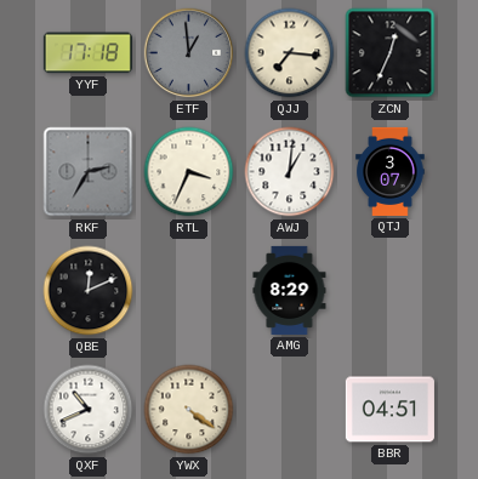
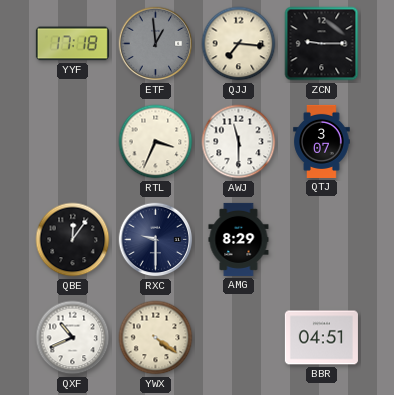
ZCN: 12:34 -> 9:15 (322, 44)
RKF: 2:35 -> none (89, 172)
AWJ: 1:01 -> 11:30 (239, 142)
QBE: 12:11 -> 12:06 (73, 240)
RXC: none -> 9:30 (156, 240)
